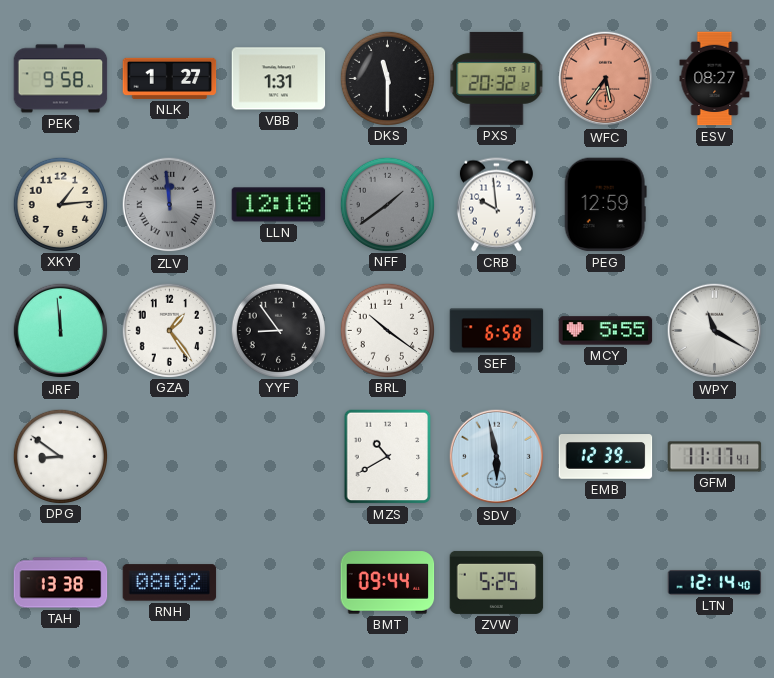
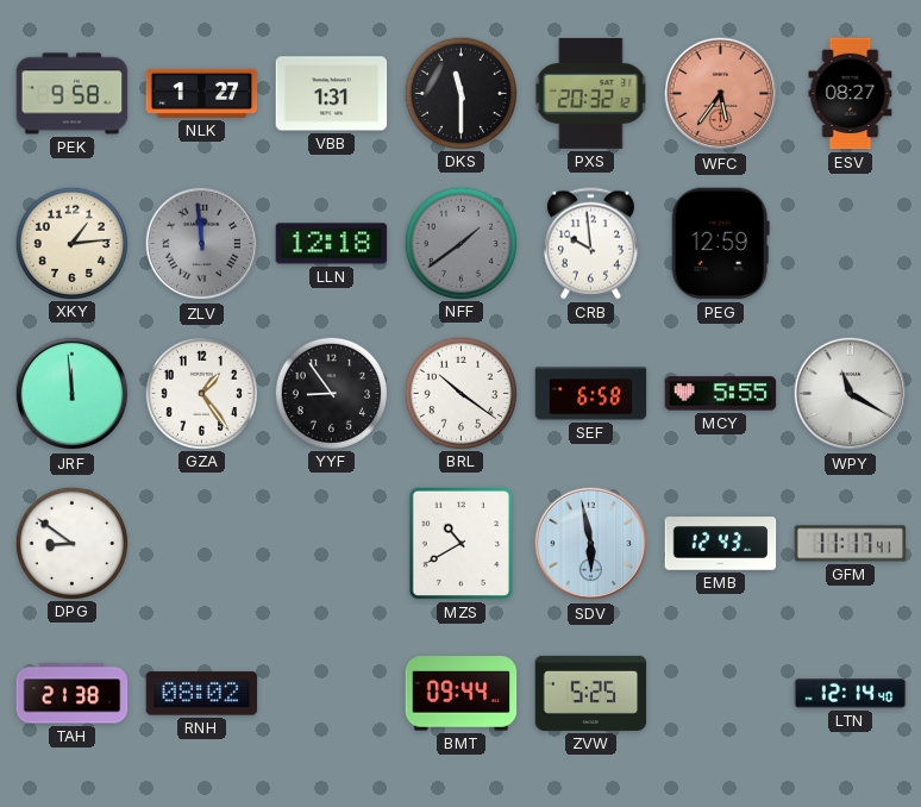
EMB: 12:39 -> 12:43 (721, 544)
TAH: 13:38 -> 21:38 (73, 694)
